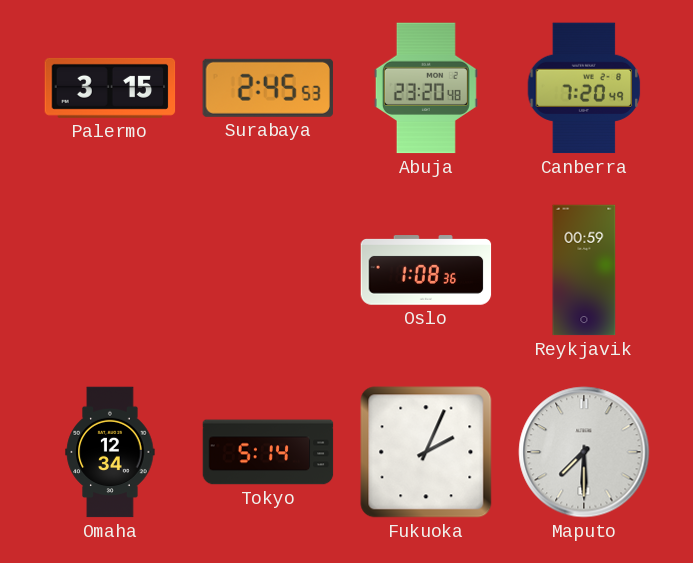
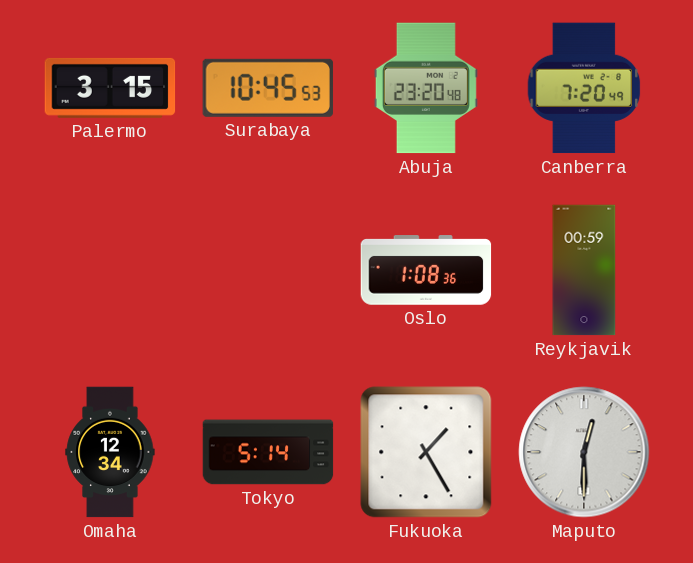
Surabaya: 2:45 -> 10:45 (268, 88)
Fukuoka: 2:04 -> 1:25 (426, 452)
Maputo: 7:30 -> 12:30 (584, 452)
